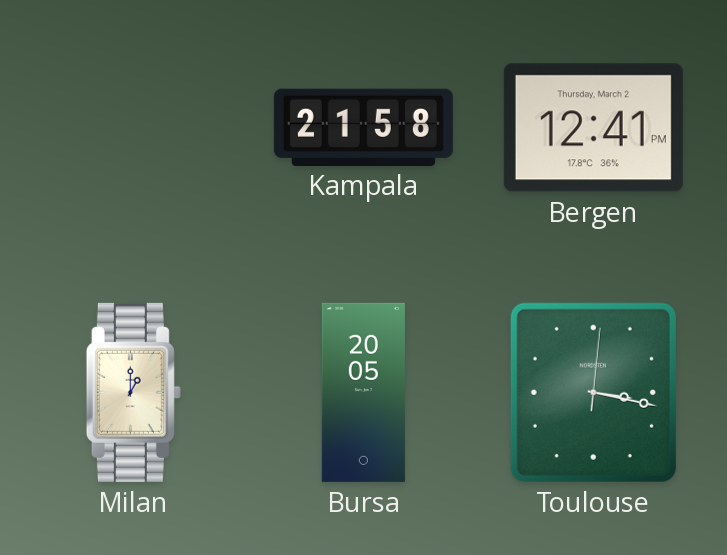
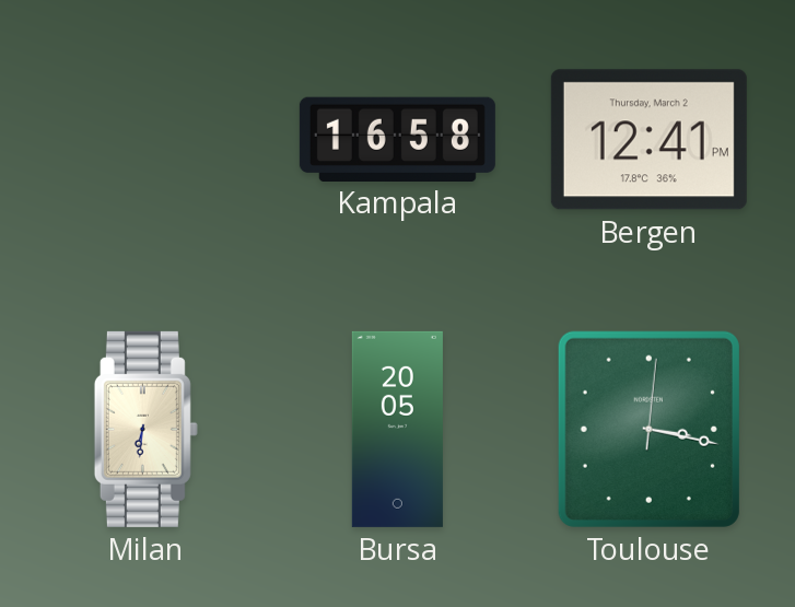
Kampala: 21:58 -> 16:58 (397, 139)
Milan: 1:00 -> 6:31 (145, 429)
